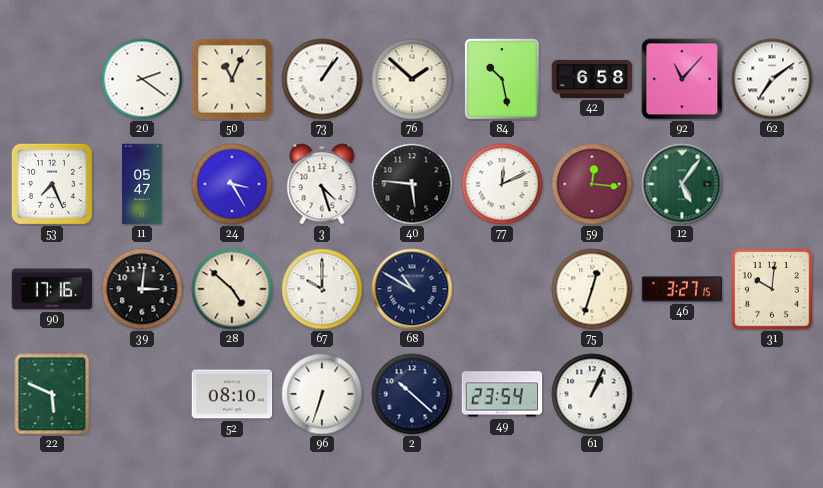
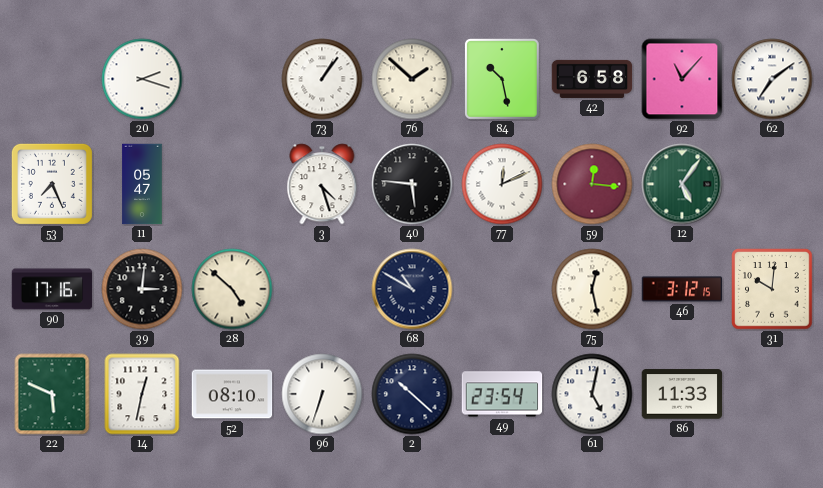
20: 2:21 -> 2:18 (142, 79)
50: 11:04 -> none (232, 79)
24: 3:25 -> none (232, 184)
67: 10:00 -> none (322, 289)
75: 12:33 -> 12:28 (592, 289)
46: 3:27 -> 3:12 (682, 289)
14: none -> 12:32 (142, 394)
61: 1:04 -> 5:02 (592, 394)
86: none -> 11:33 (682, 394)
